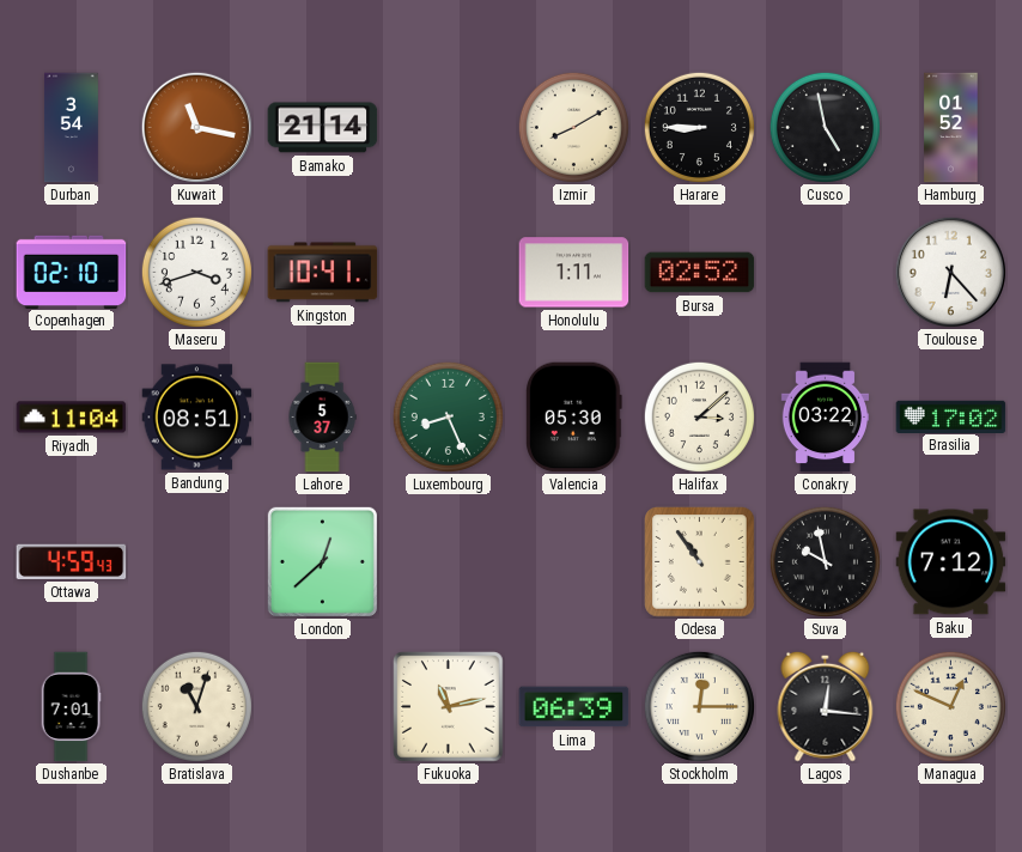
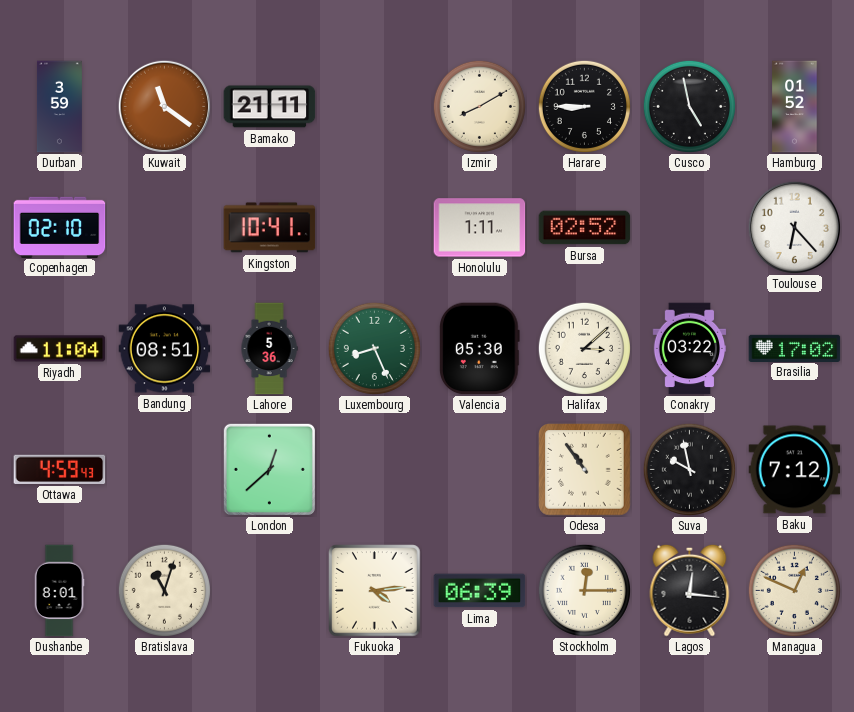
Durban: 3:54 -> 3:59 (60, 107)
Kuwait: 11:17 -> 11:21 (164, 106)
Bamako: 21:14 -> 21:11 (270, 107)
Maseru: 3:42 -> none (196, 272)
Lahore: 5:37 -> 5:36 (269, 349)
Dushanbe: 7:01 -> 8:01 (59, 591)
Fukuoka: 11:13 -> 4:14 (375, 591)
